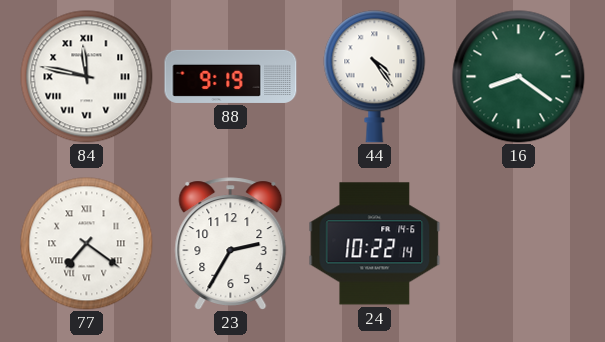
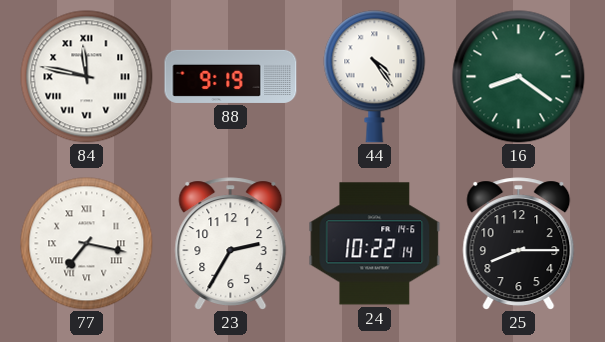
77: 7:21 -> 7:17 (87, 244)
25: none -> 8:15 (519, 243)
